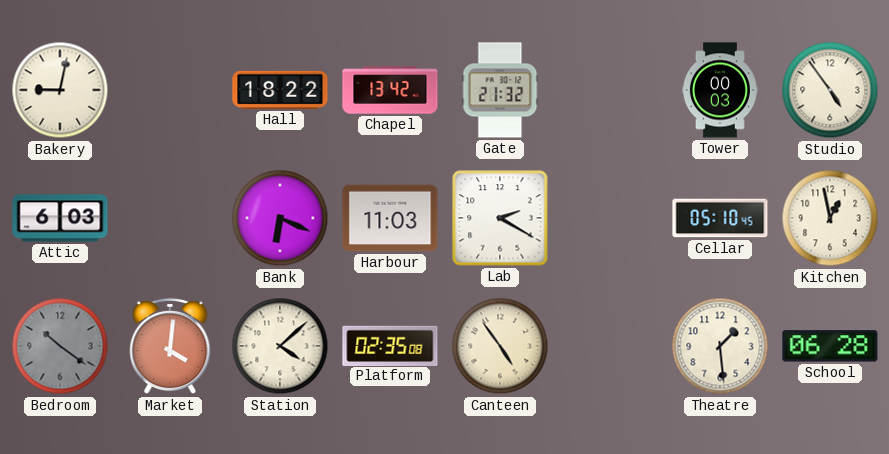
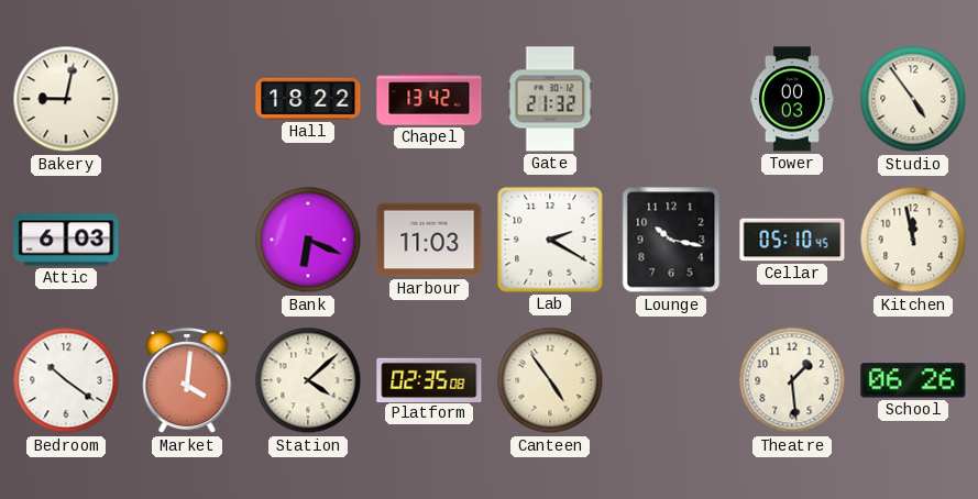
Lounge: none -> 10:17 (671, 240)
Kitchen: 12:58 -> 11:58 (913, 240)
Bedroom dial: grey -> white (66, 380)
School: 06:28 -> 06:26 (913, 380)
